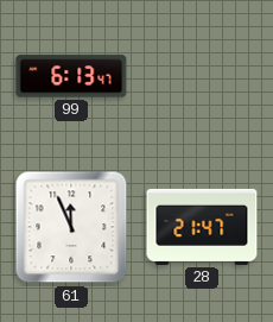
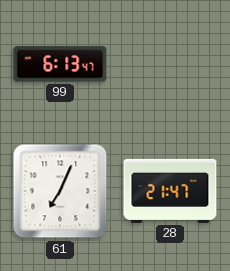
61: 11:56 -> 7:04 (60, 191)
